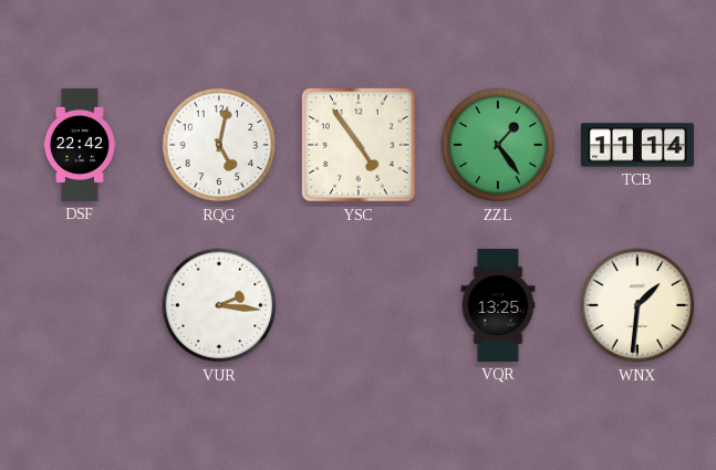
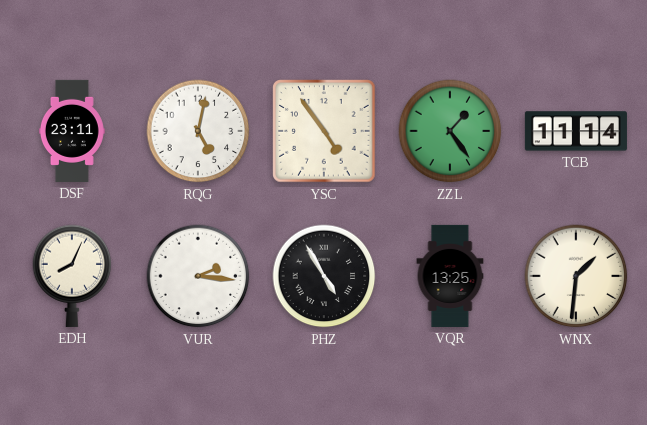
DSF: 22:42 -> 23:11 (72, 131)
EDH: none -> 8:04 (72, 276)
PHZ: none -> 4:55 (324, 276)
